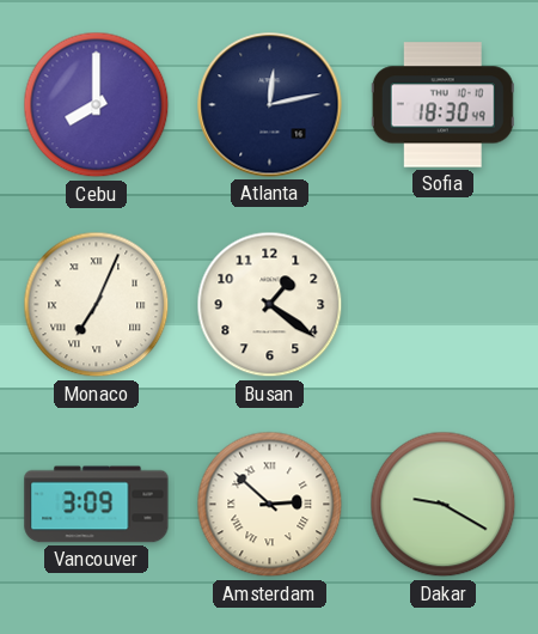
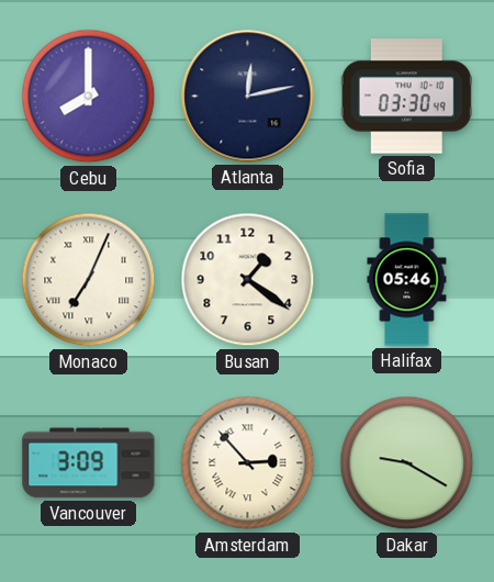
Sofia: 18:30 -> 03:30 (406, 97)
Halifax: none -> 05:46 (407, 280)
Amsterdam: 2:52 -> 2:53 (248, 463)
